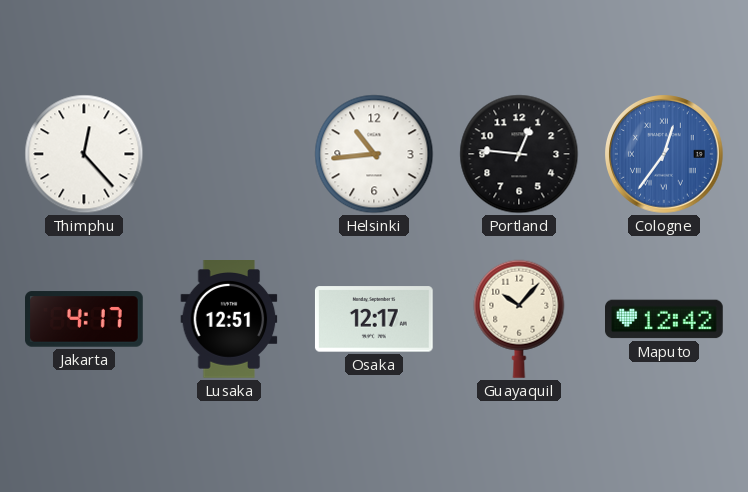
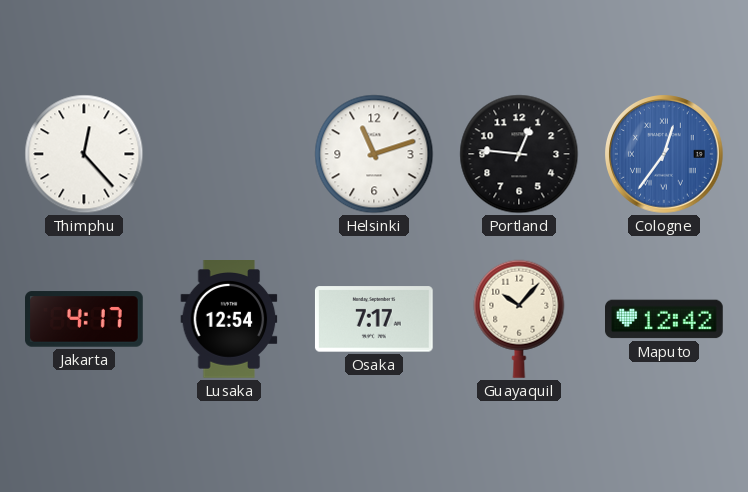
Helsinki: 10:44 -> 11:12 (374, 154)
Lusaka: 12:51 -> 12:54 (229, 320)
Osaka: 12:17 -> 7:17 (374, 319)
